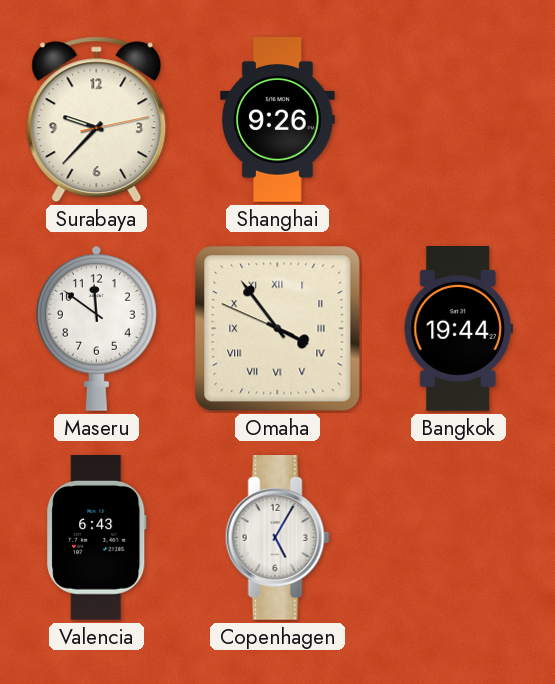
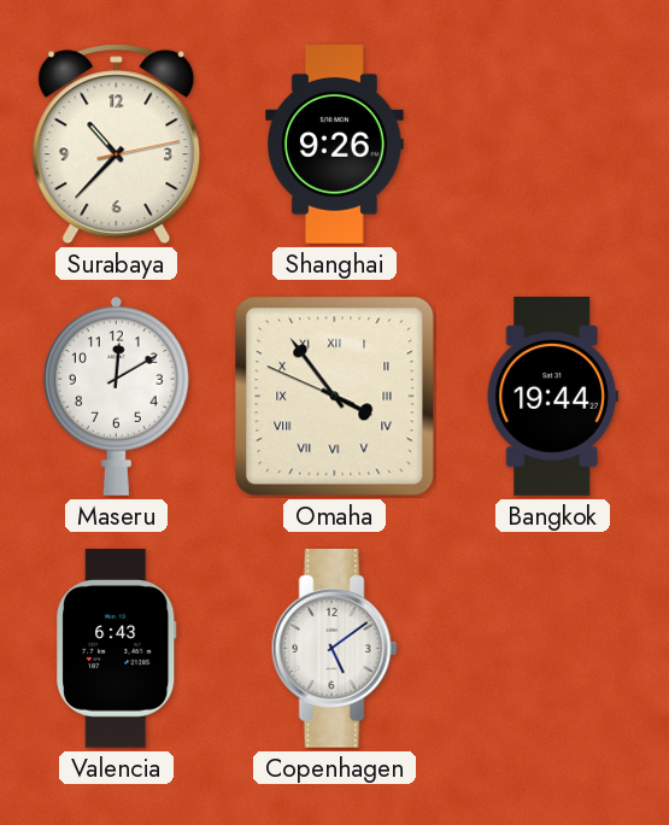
Surabaya: 9:37 -> 10:37 (117, 145)
Maseru: 11:51 -> 12:10 (116, 396)
Copenhagen: 5:05 -> 5:09 (334, 649)
